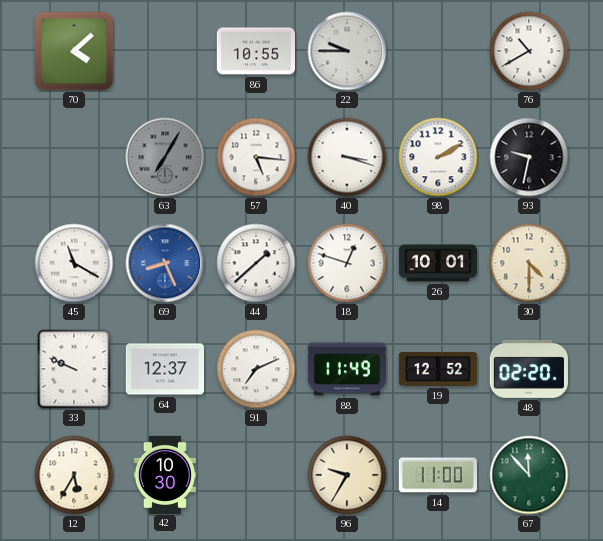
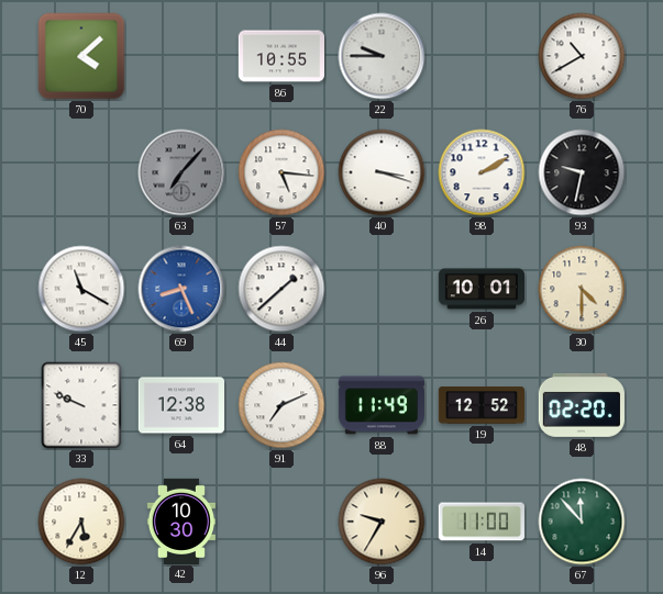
63: 7:05 -> 7:07 (181, 172)
18: 12:48 -> none (347, 263)
64: 12:37 -> 12:38 (180, 405)
